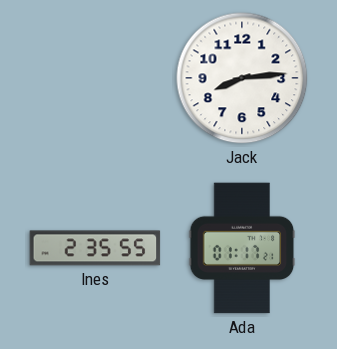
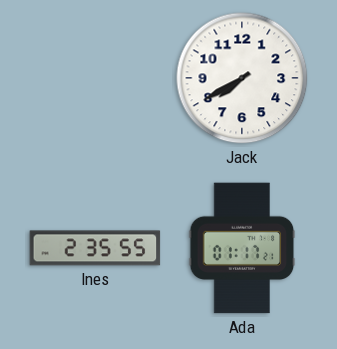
Jack: 8:14 -> 7:40 (242, 78)
